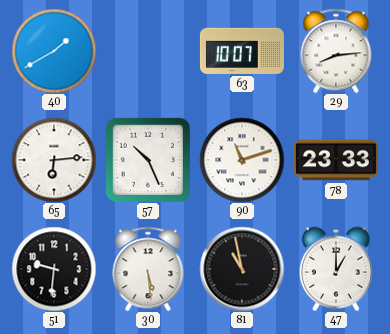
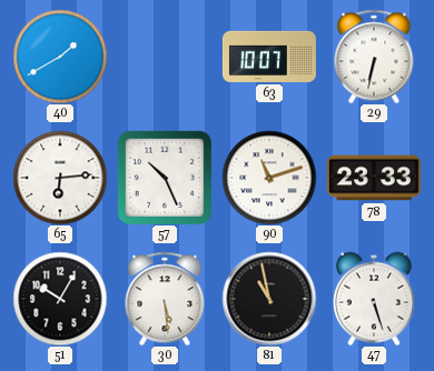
29: 8:14 -> 6:32 (374, 57)
51: 9:31 -> 10:05 (60, 299)
47: 1:00 -> 5:27 (374, 299)
